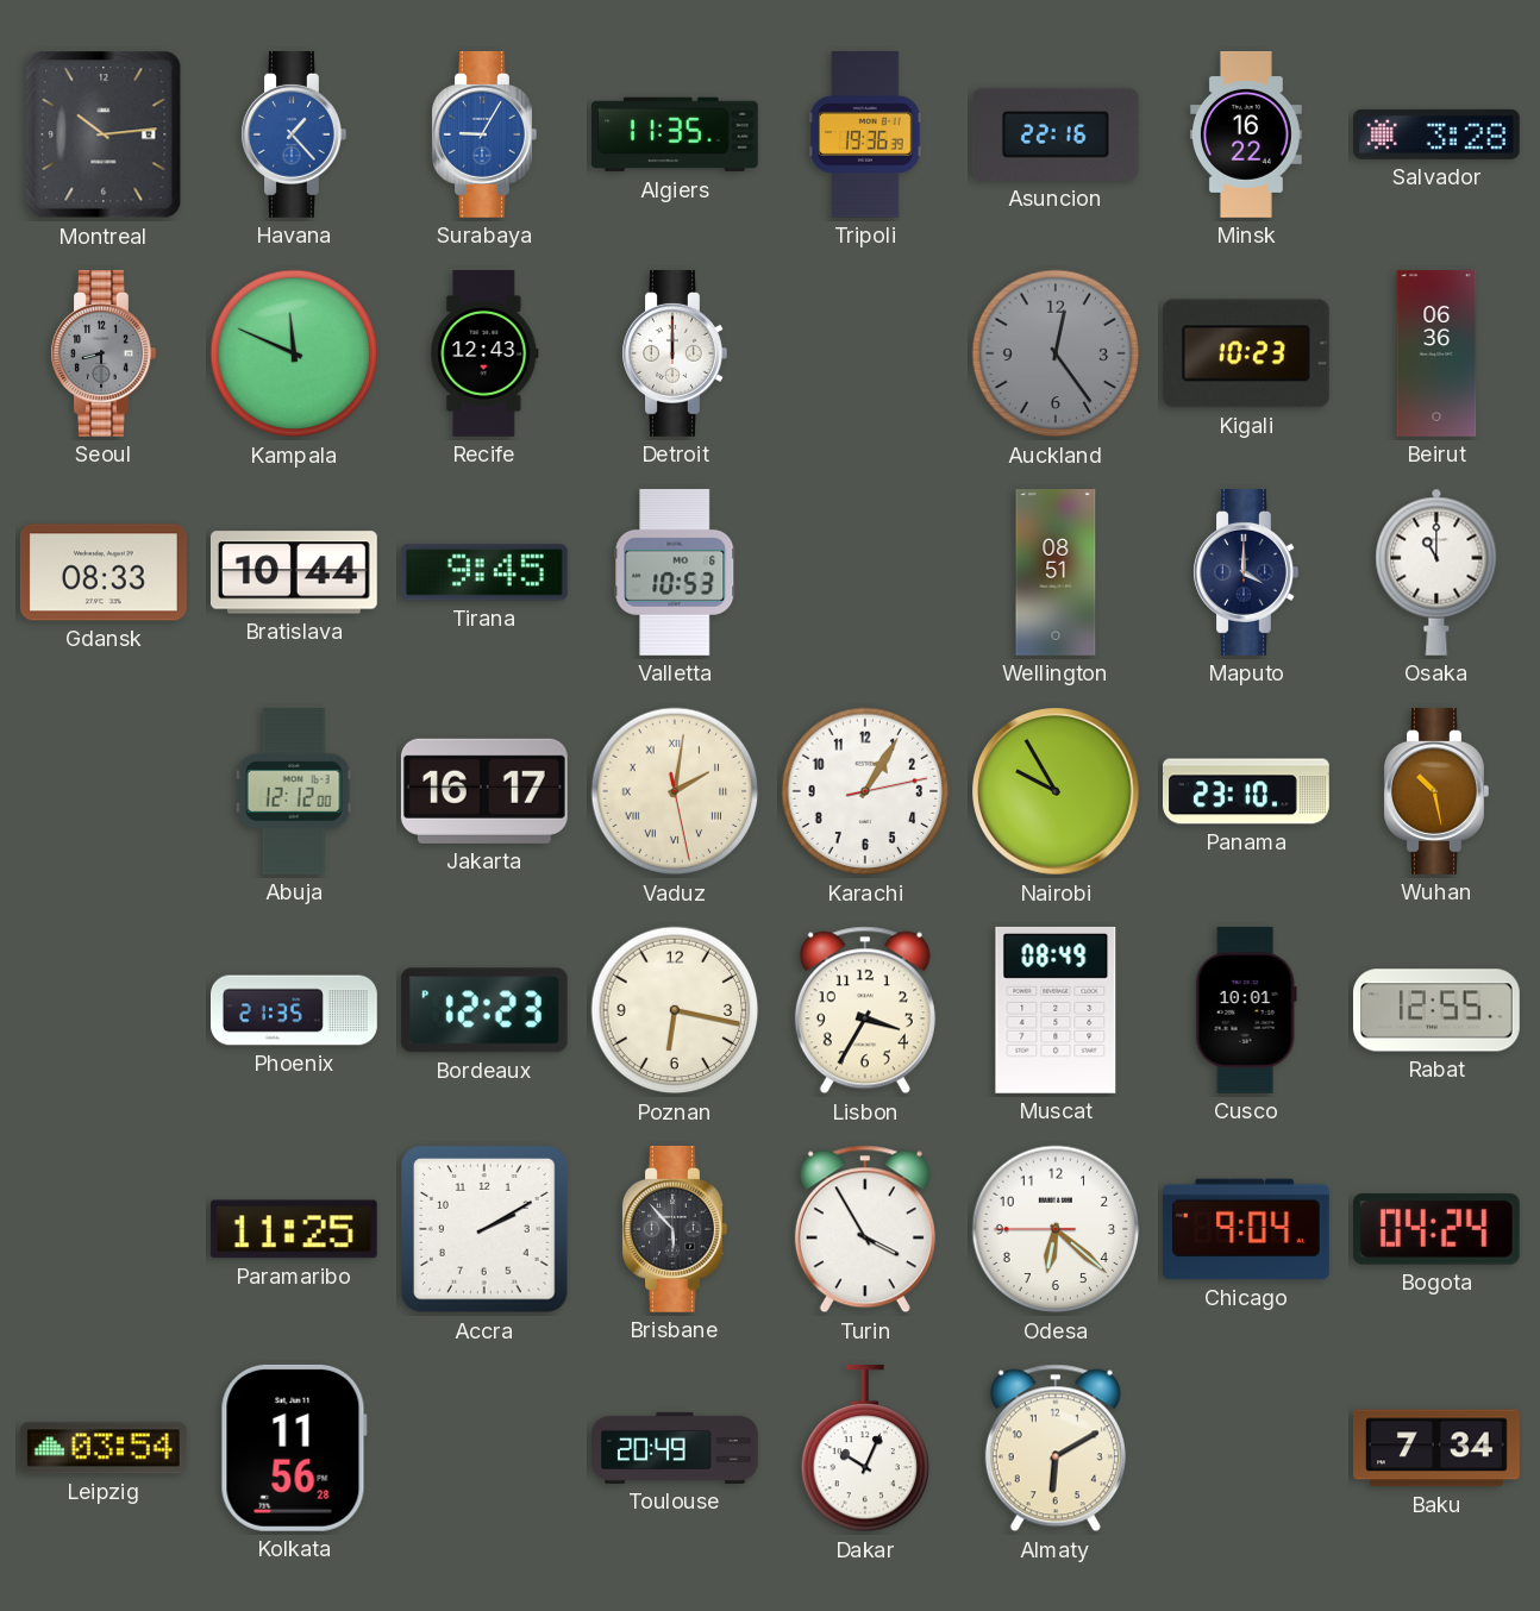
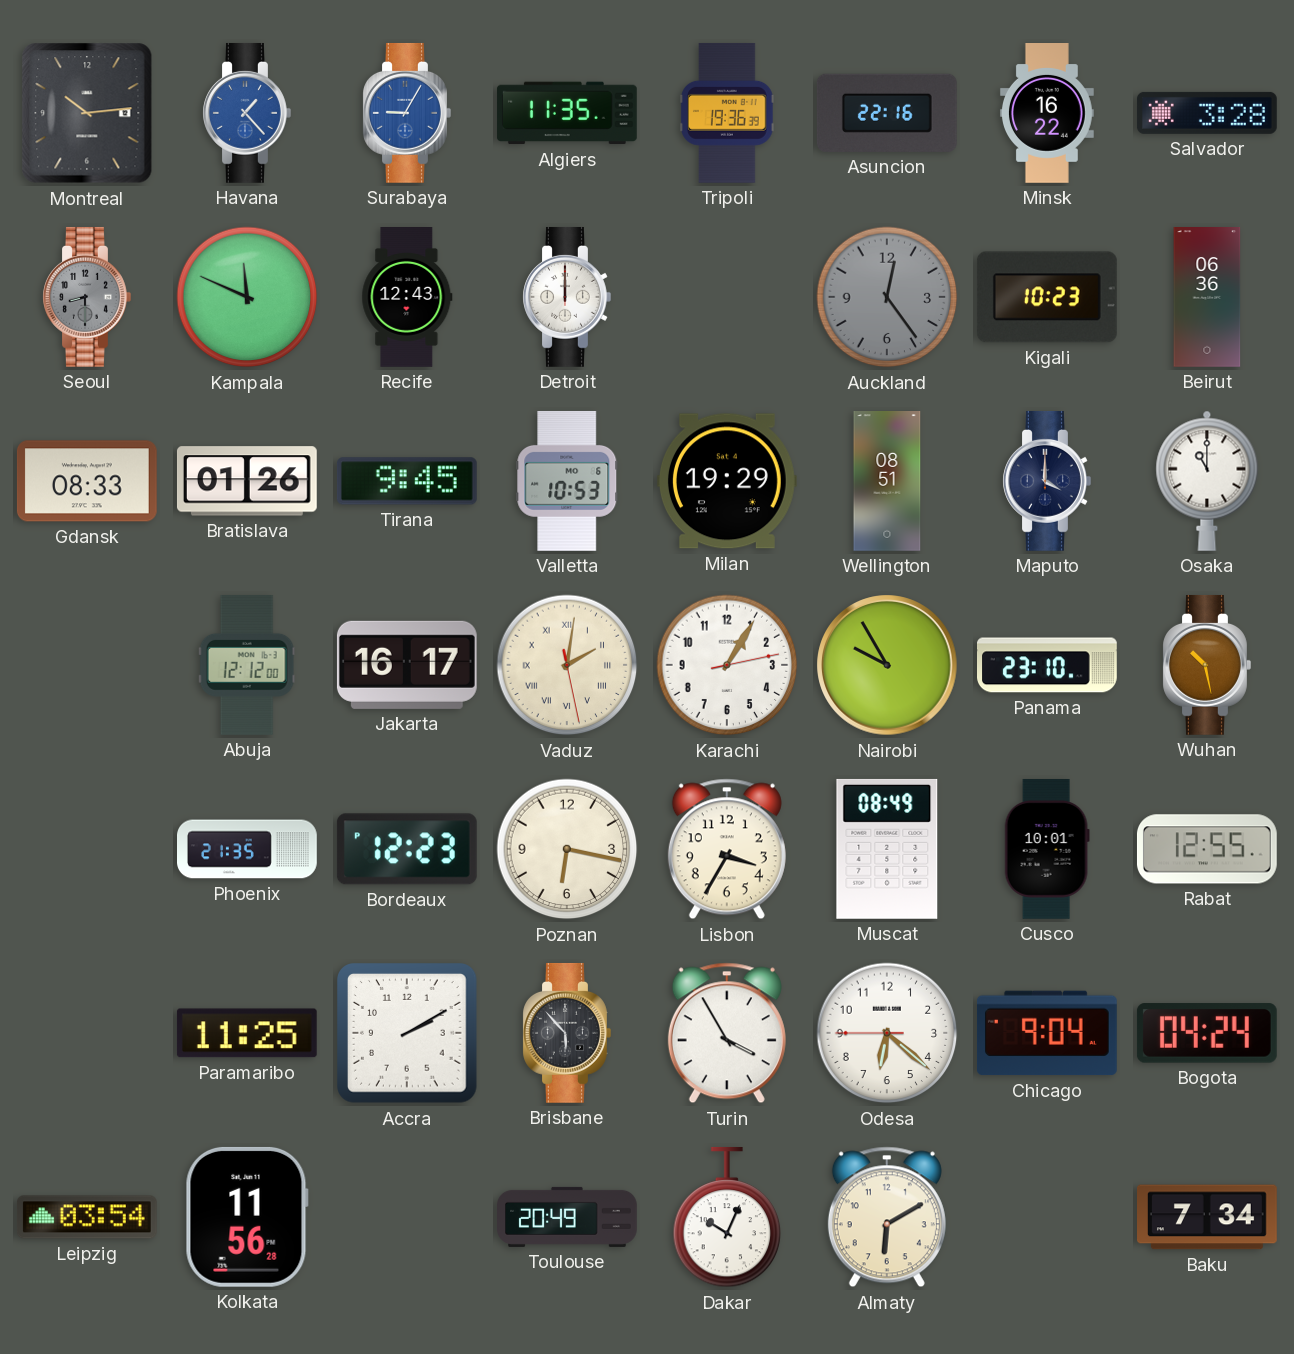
Bratislava: 10:44 -> 01:26 (247, 481)
Milan: none -> 19:29 (727, 481)
